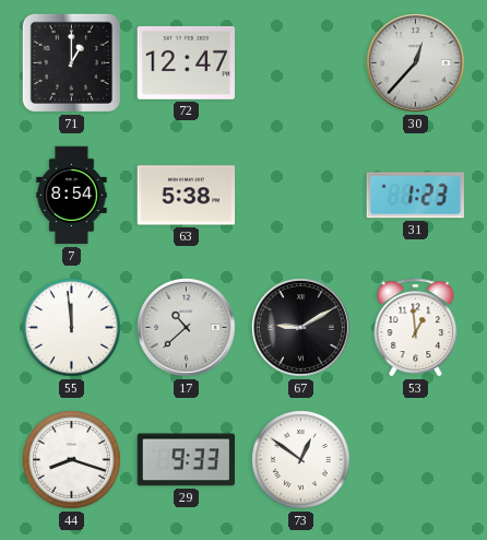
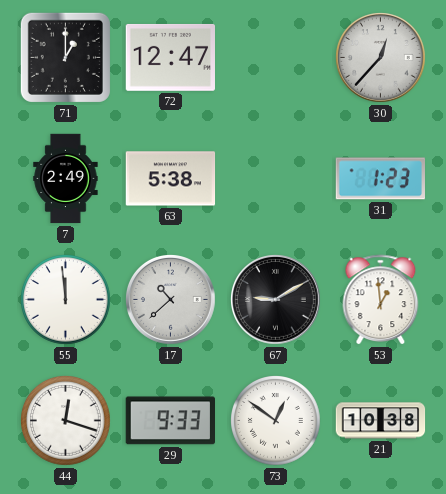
7: 8:54 -> 2:49 (66, 179)
44: 8:18 -> 12:18 (66, 421)
21: none -> 10:38 (381, 421)
